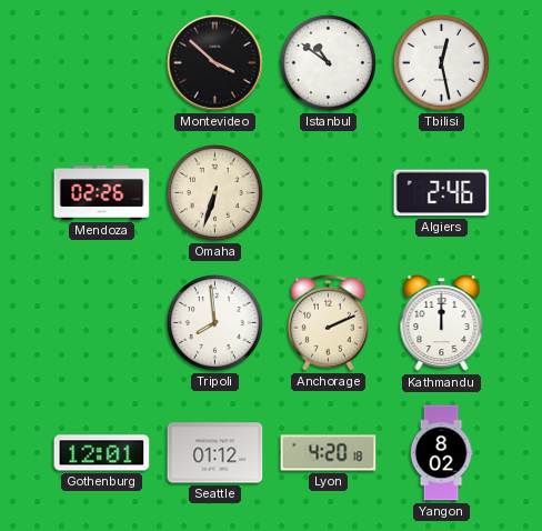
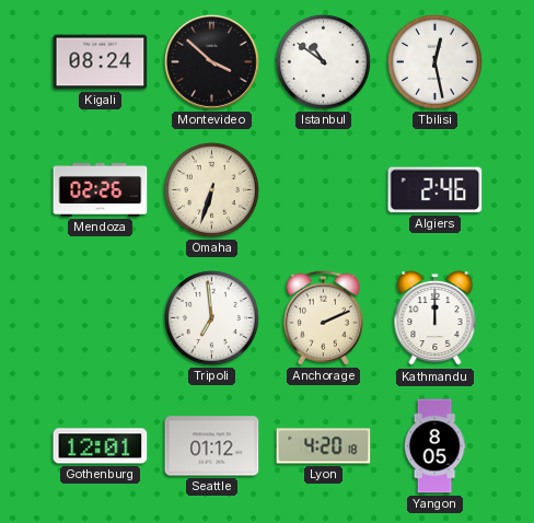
Kigali: none -> 08:24 (101, 62)
Tripoli: 7:59 -> 6:59 (211, 317)
Yangon: 8:02 -> 8:05 (434, 446)
